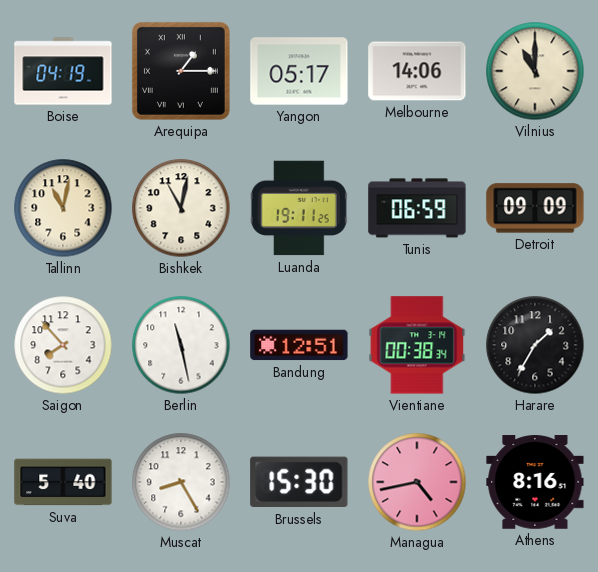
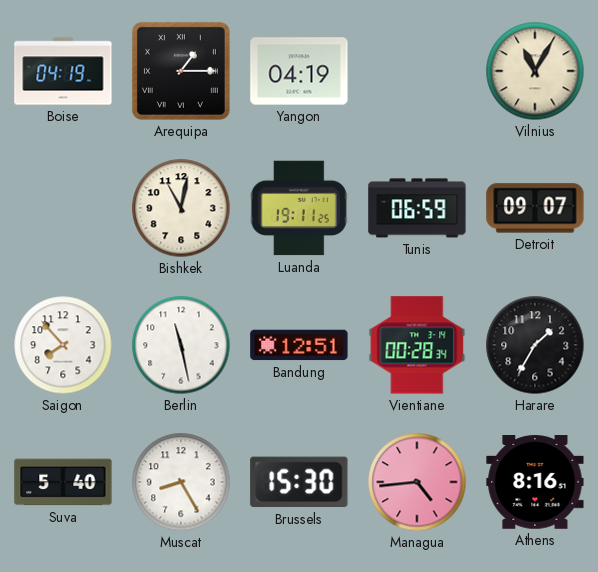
Yangon: 05:17 -> 04:19 (299, 71)
Melbourne: 14:06 -> none (417, 71)
Vilnius: 11:00 -> 11:05 (535, 71)
Tallinn: 11:02 -> none (63, 208)
Detroit: 09:09 -> 09:07 (535, 208)
Vientiane: 00:38 -> 00:28 (417, 345)
Managua: 4:43 -> 4:44 (417, 482)
